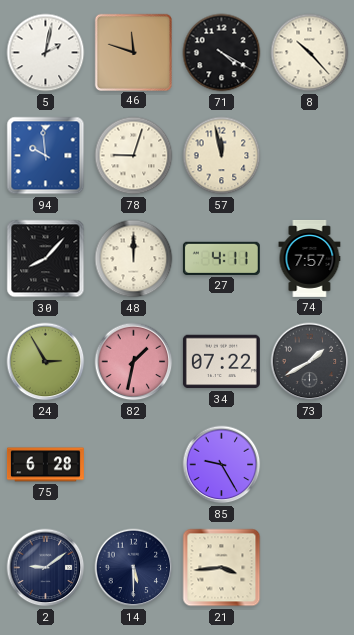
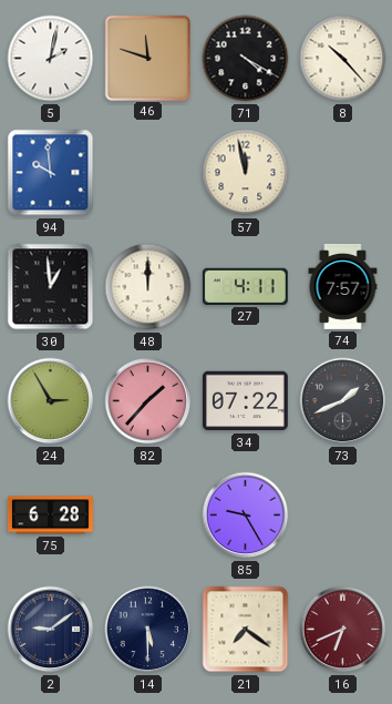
78: 9:03 -> none (134, 156)
30: 8:07 -> 12:59 (51, 287)
82: 1:32 -> 1:37 (148, 401)
73: 1:40 -> 1:41 (343, 401)
21: 3:44 -> 7:21 (246, 630)
16: none -> 6:41 (343, 630)
